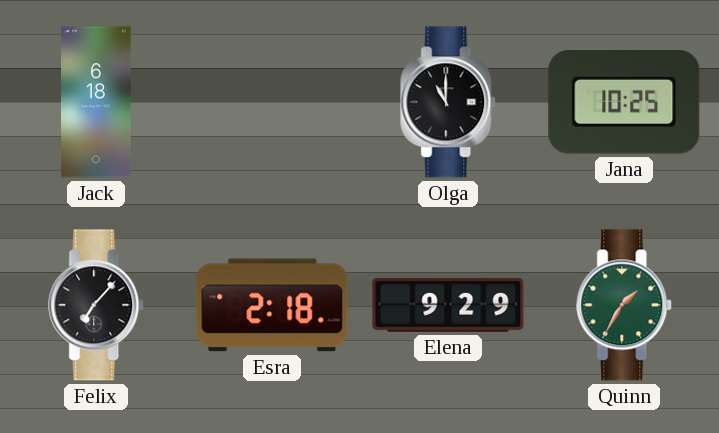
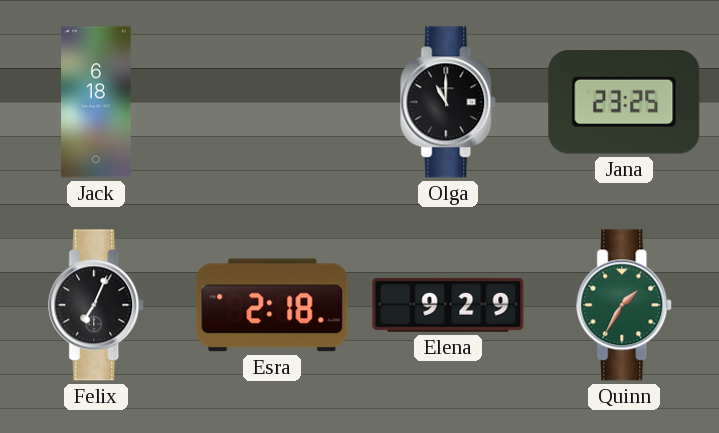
Jana: 10:25 -> 23:25 (624, 103)
Felix: 7:07 -> 7:04 (97, 305)
